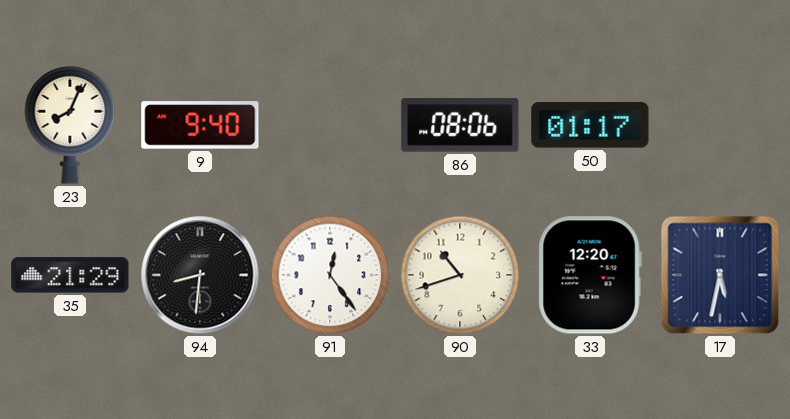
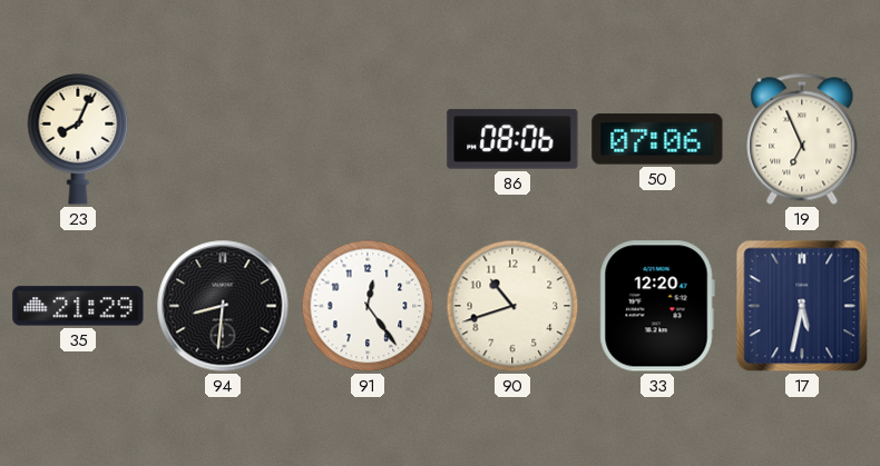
9: 9:40 -> none (200, 125)
50: 01:17 -> 07:06 (657, 139)
19: none -> 6:56 (802, 139)
